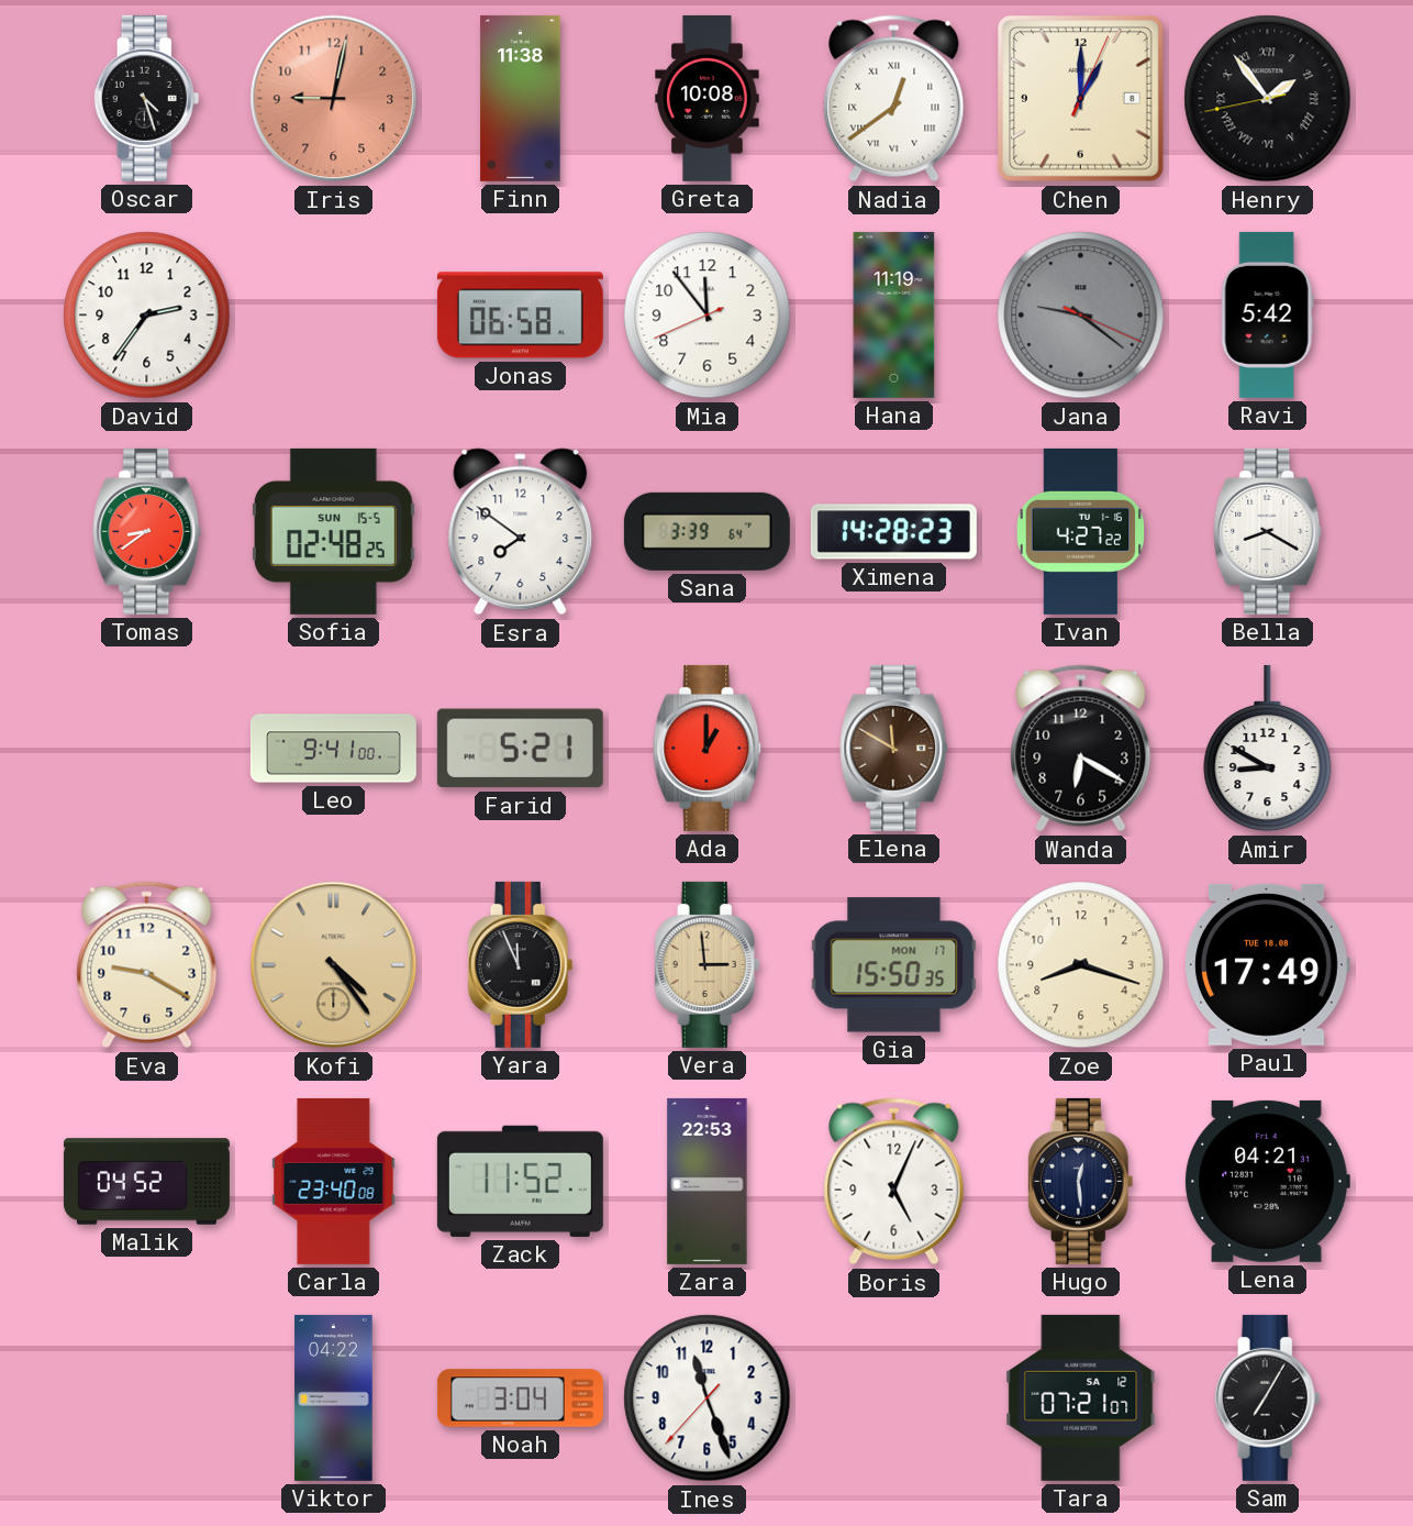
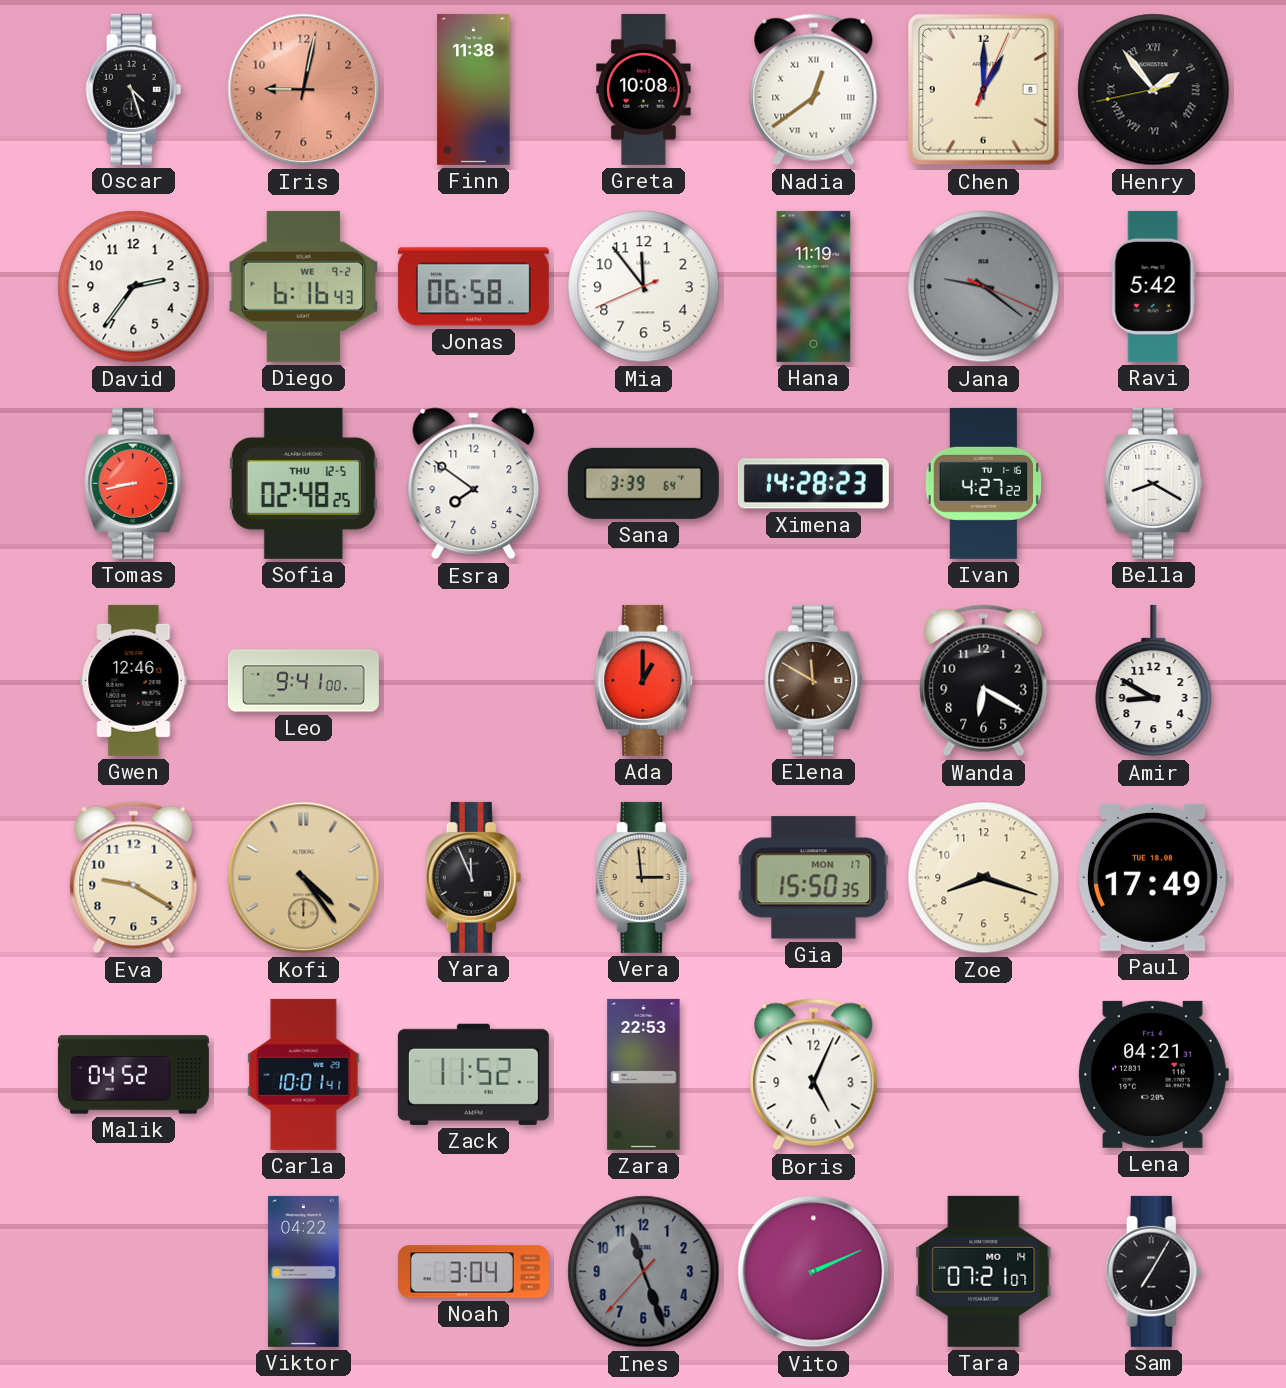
Diego: none -> 6:16 (304, 286)
Tomas: 8:39 -> 8:43 (134, 483)
Sofia date: SUN 15-5 -> THU 12-5 (303, 483)
Gwen: none -> 12:46 (134, 680)
Farid: 5:21 -> none (520, 749)
Carla: 23:40 -> 10:01 (304, 1074)
Hugo: 12:29 -> none (1081, 1181)
Ines dial: white -> grey (644, 1272)
Vito: none -> 2:11 (814, 1272)
Tara date: SA 12 -> MO 14 (984, 1271)
